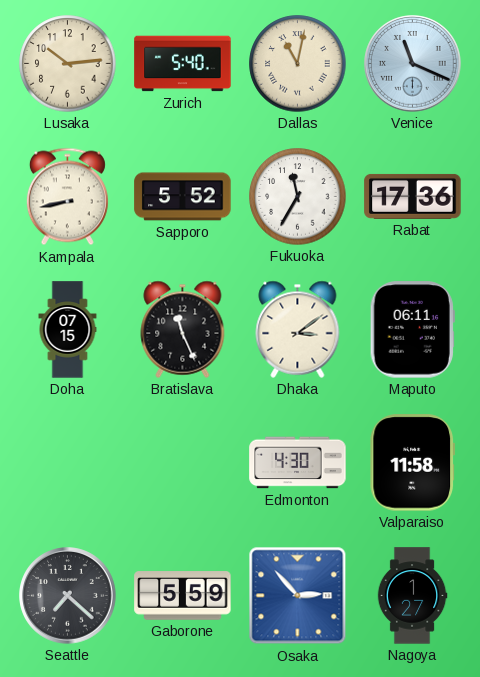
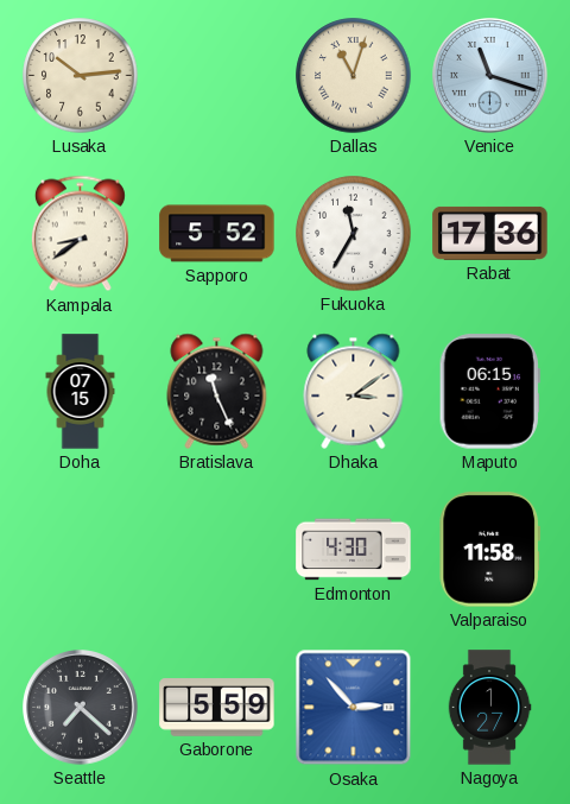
Zurich: 5:40 -> none (183, 64)
Dallas: 11:02 -> 11:03 (354, 76)
Venice: 11:19 -> 11:18 (490, 76)
Kampala: 8:43 -> 8:39 (80, 234)
Maputo: 06:11 -> 06:15 (489, 392)
